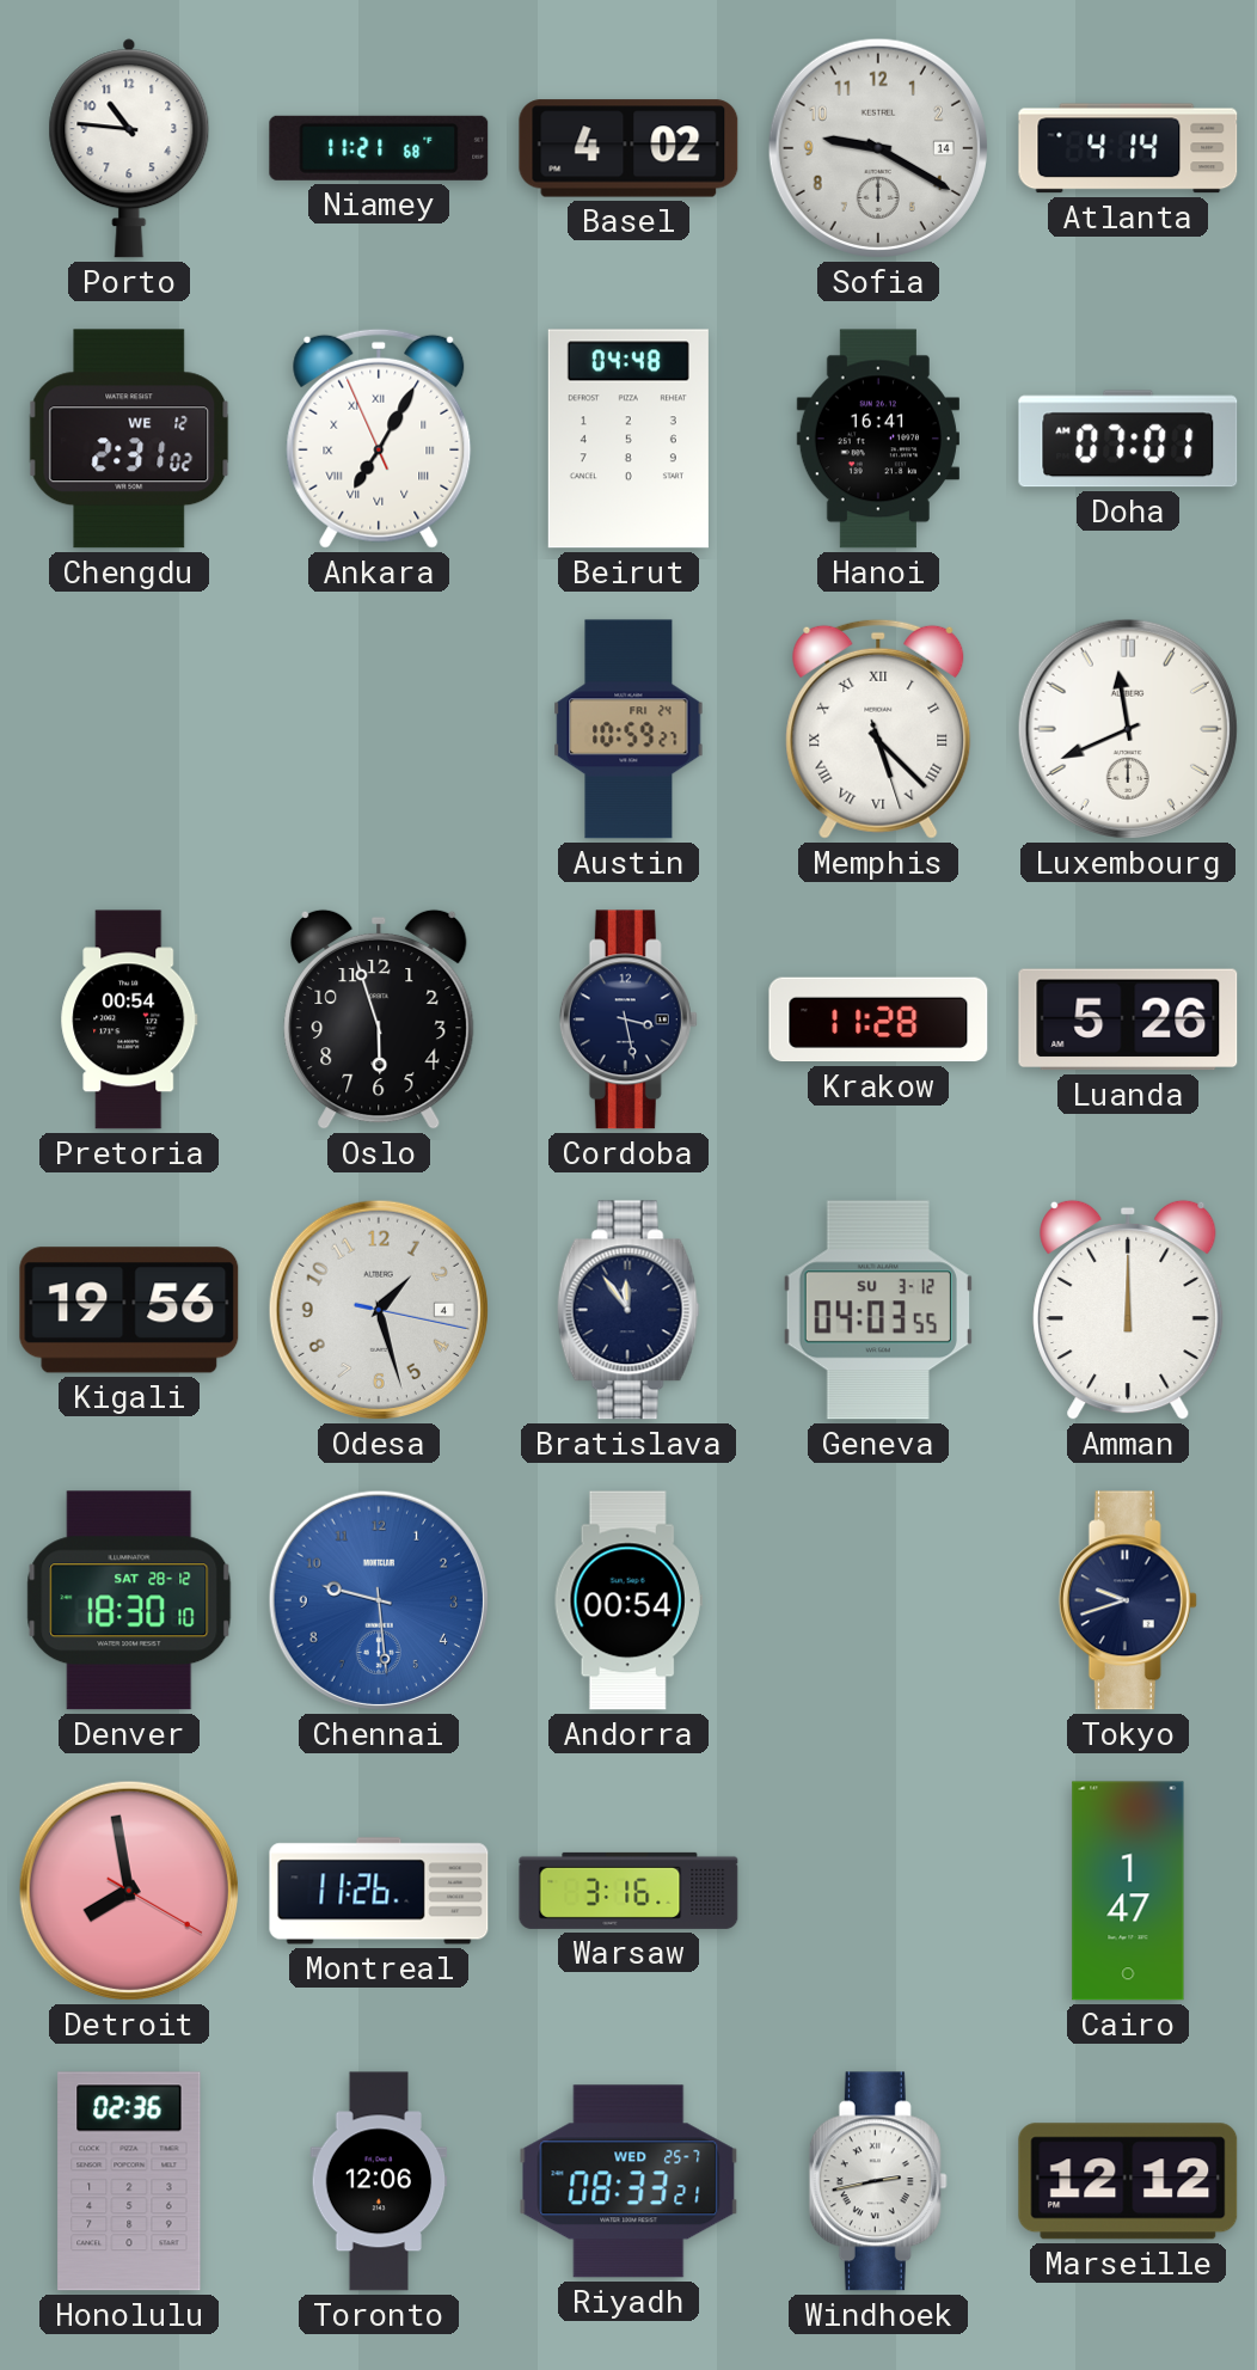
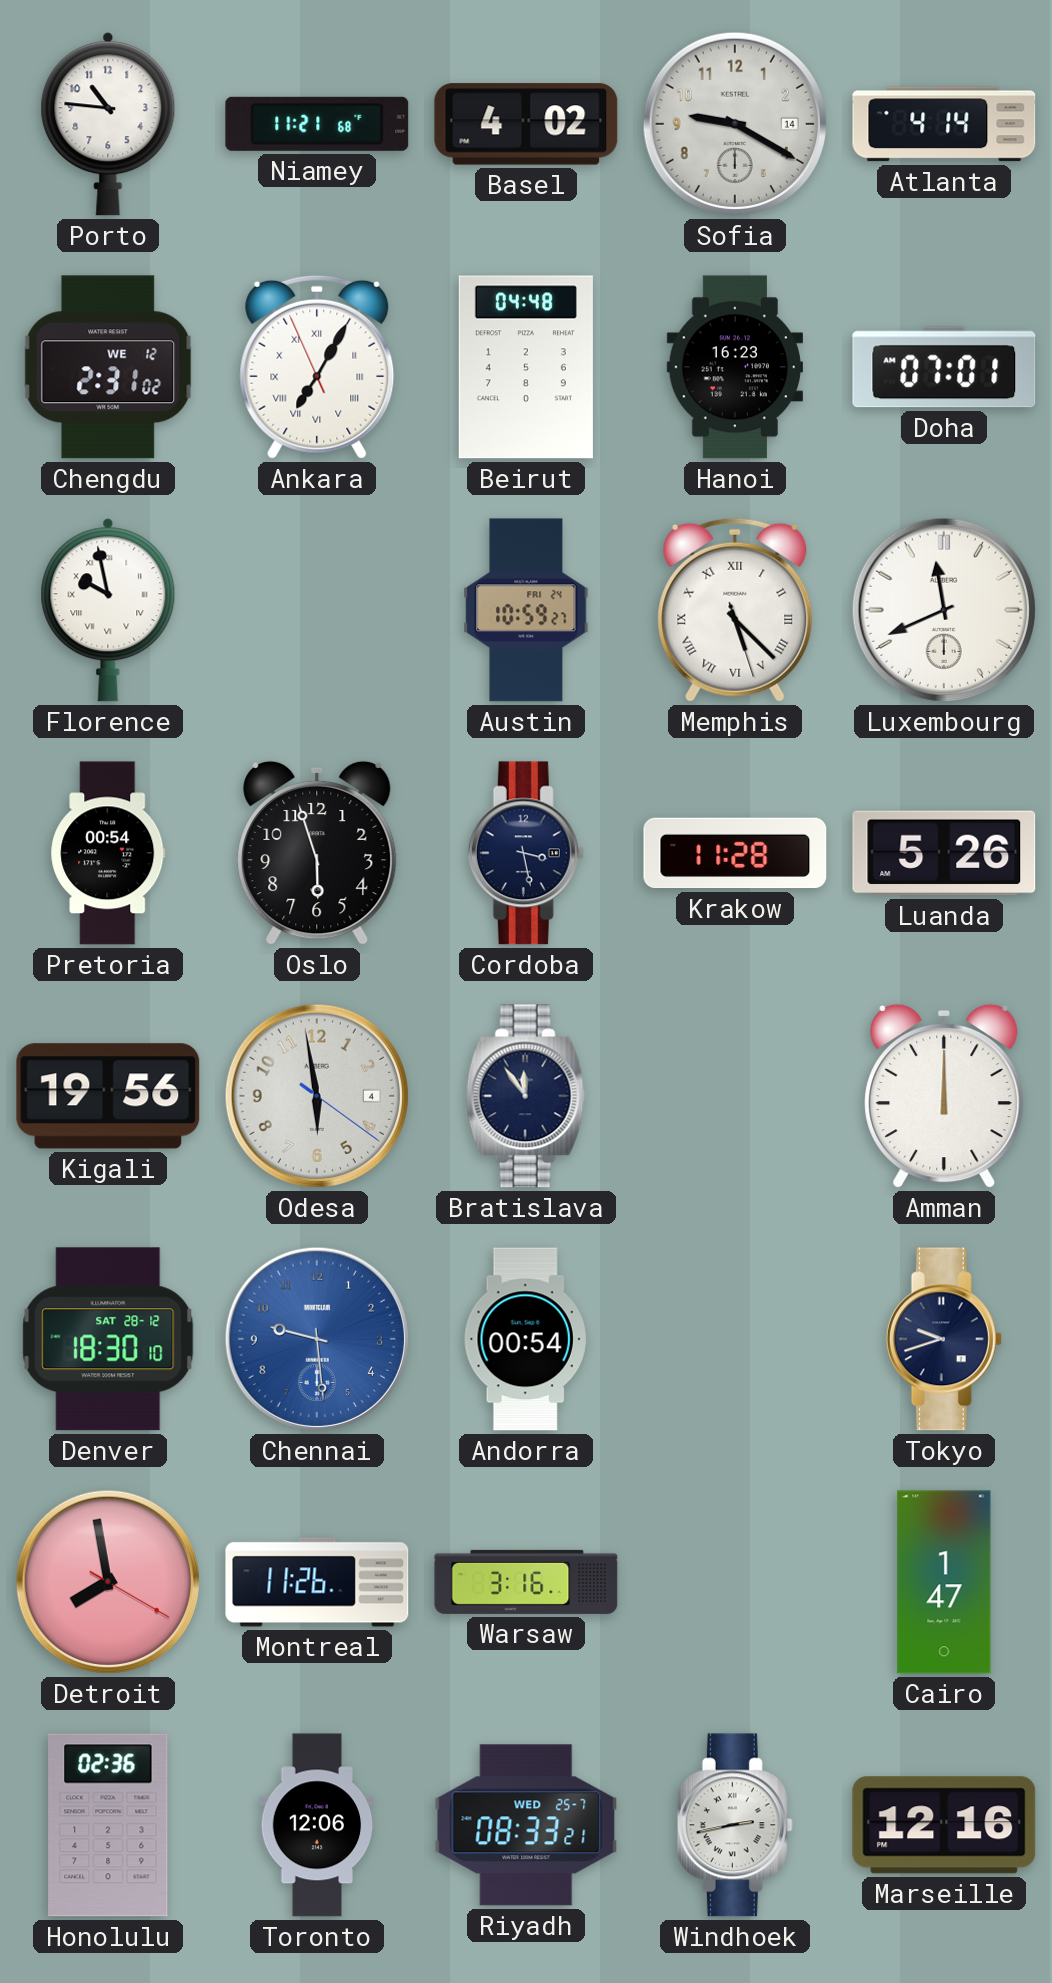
Hanoi: 16:41 -> 16:23 (735, 367)
Florence: none -> 9:58 (108, 610)
Odesa: 1:27 -> 5:58 (317, 1096)
Geneva: 04:03 -> none (878, 1310)
Marseille: 12:12 -> 12:16 (944, 1825)
